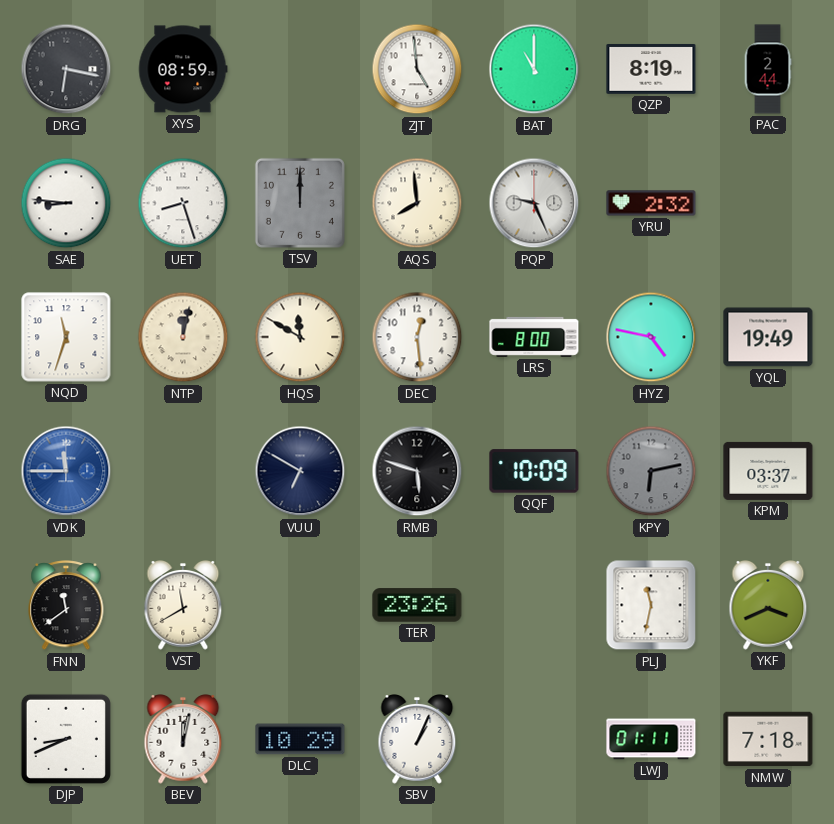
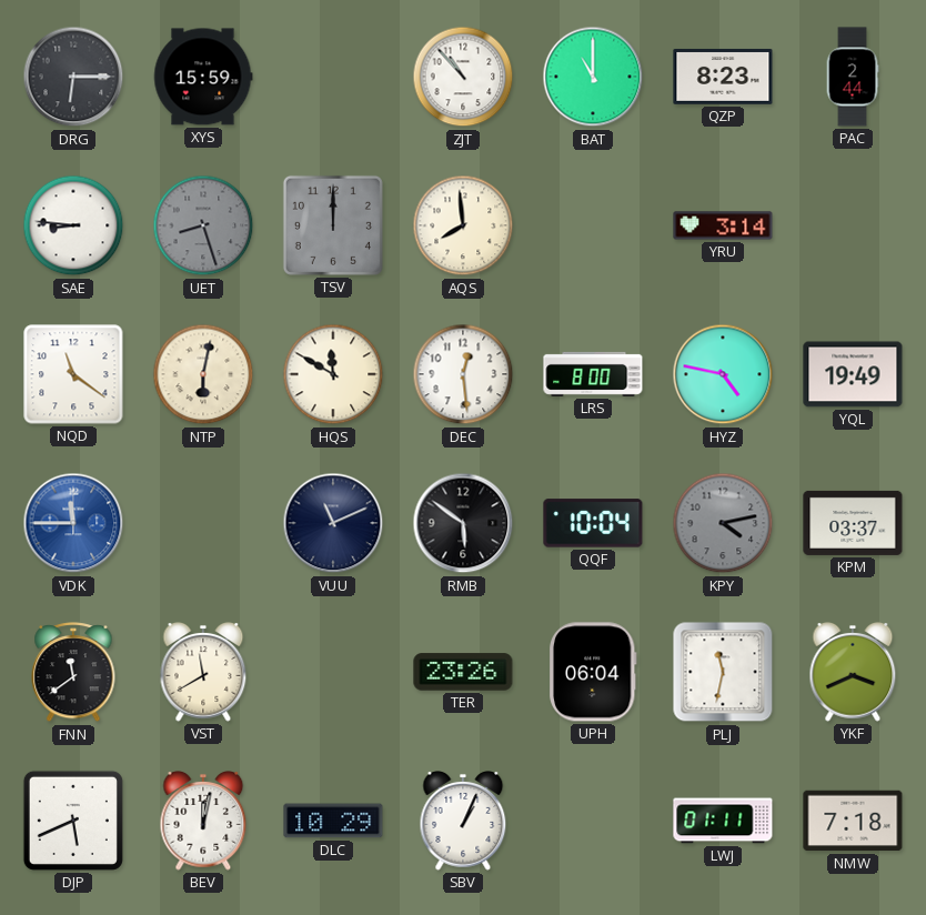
DRG: 6:17 -> 6:15 (73, 77)
XYS: 08:59 -> 15:59 (203, 77)
ZJT: 4:59 -> 10:53 (463, 77)
QZP: 8:19 -> 8:23 (723, 77)
UET dial: white -> grey (203, 225)
PQP: 9:26 -> none (534, 203)
YRU: 2:32 -> 3:14 (723, 225)
NQD: 11:33 -> 11:21 (73, 374)
NTP: 12:02 -> 6:02 (203, 374)
VUU: 6:50 -> 11:11 (333, 523)
RMB: 5:48 -> 5:51 (463, 523)
QQF: 10:09 -> 10:04 (593, 523)
KPY: 6:13 -> 4:13 (723, 523)
UPH: none -> 06:04 (594, 672)
DJP: 8:41 -> 5:41 (73, 821)
